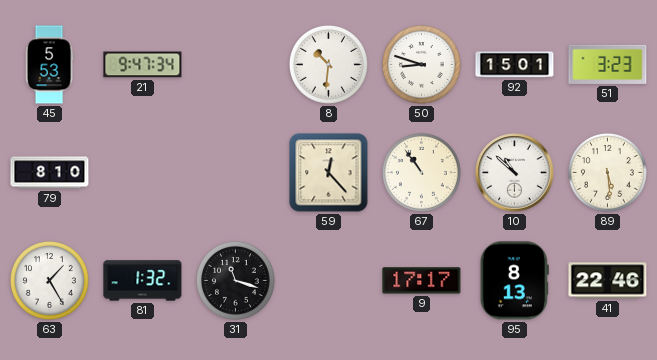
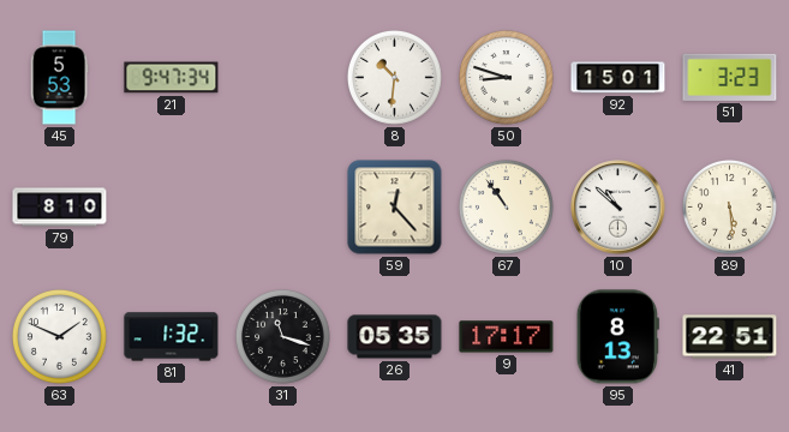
63: 1:25 -> 1:49 (59, 336)
26: none -> 05:35 (395, 337)
41: 22:46 -> 22:51 (730, 337)
